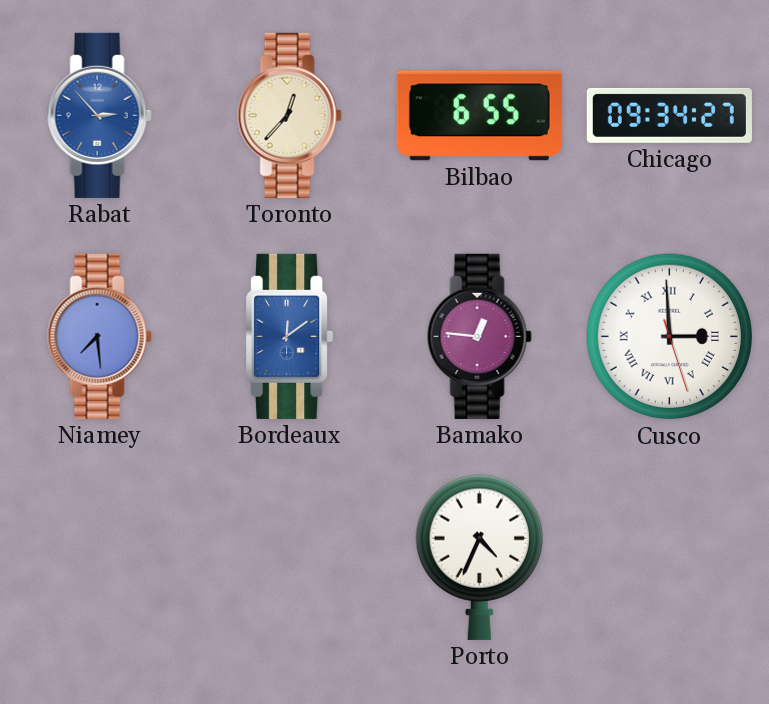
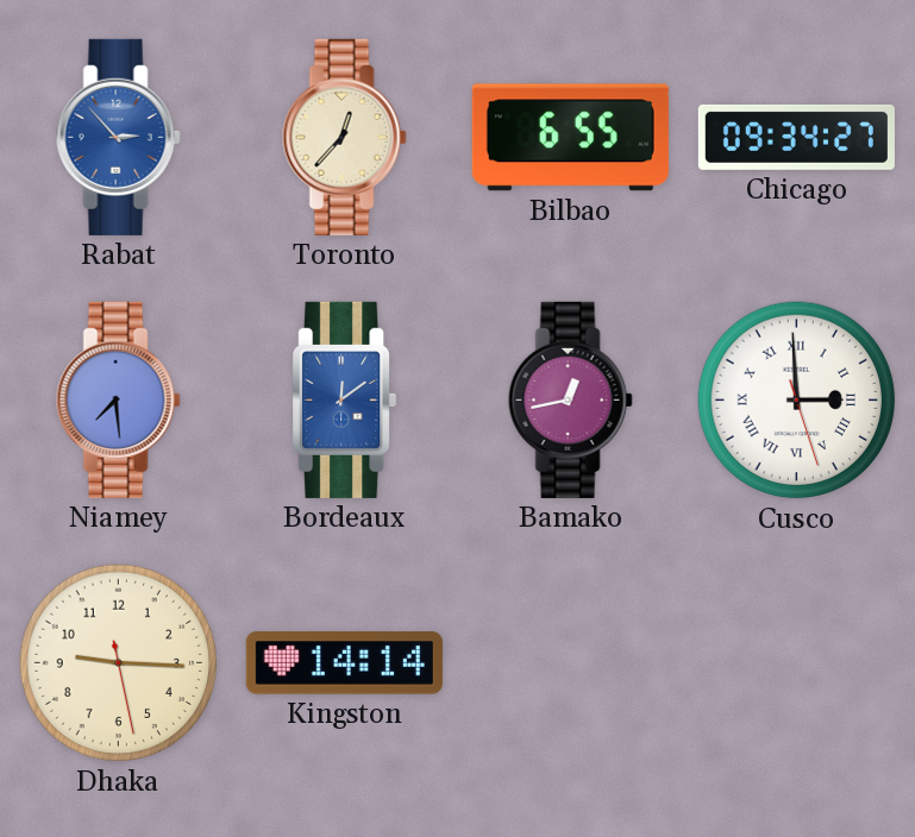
Bamako: 12:46 -> 12:43 (570, 399)
Dhaka: none -> 9:15 (119, 663)
Kingston: none -> 14:14 (344, 663)
Porto: 4:34 -> none (479, 557)
